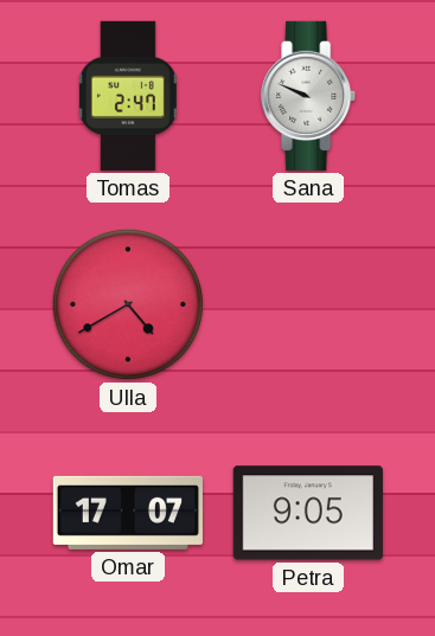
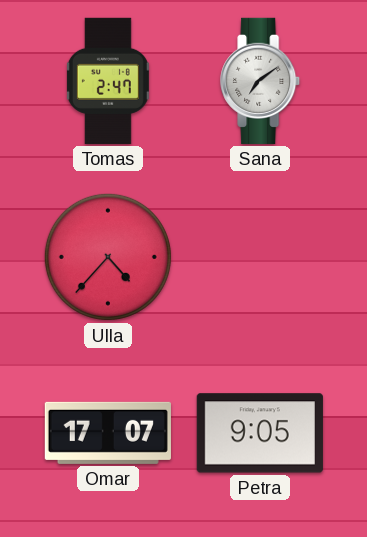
Sana: 9:49 -> 7:09 (261, 81)
Ulla: 4:40 -> 4:37 (108, 257)
